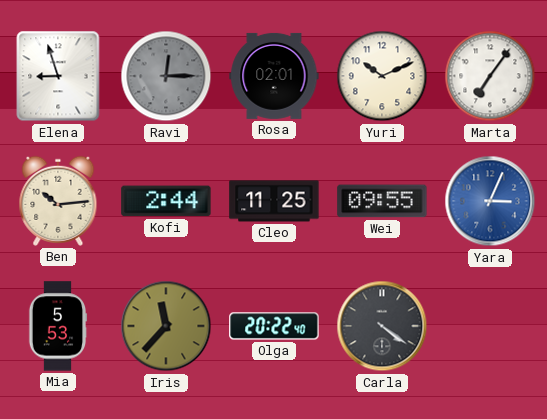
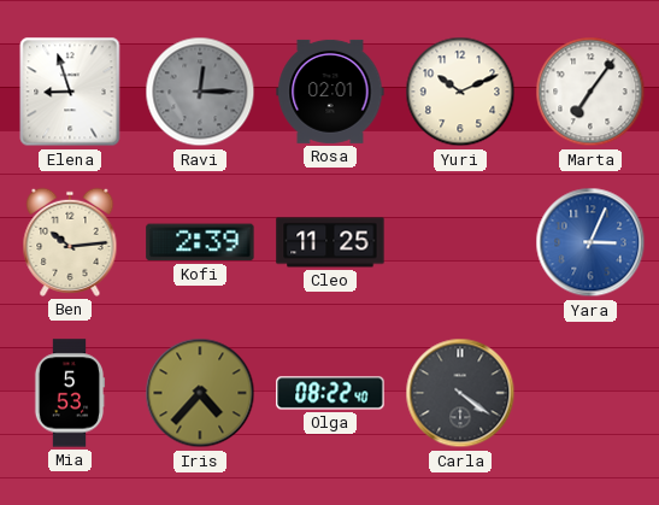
Kofi: 2:44 -> 2:39 (200, 242)
Wei: 09:55 -> none (382, 201)
Iris: 11:37 -> 4:37 (200, 393)
Olga: 20:22 -> 08:22 (330, 393)
